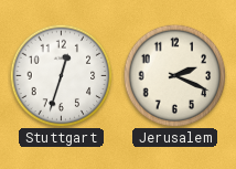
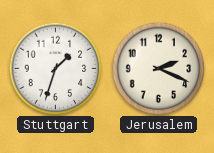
Stuttgart: 12:33 -> 1:33 (55, 68)
